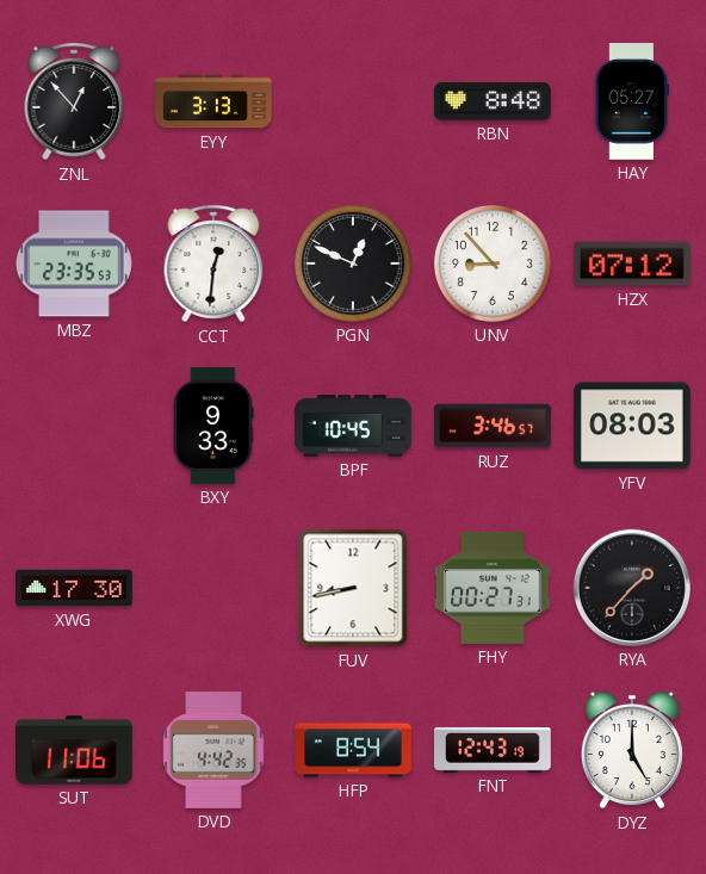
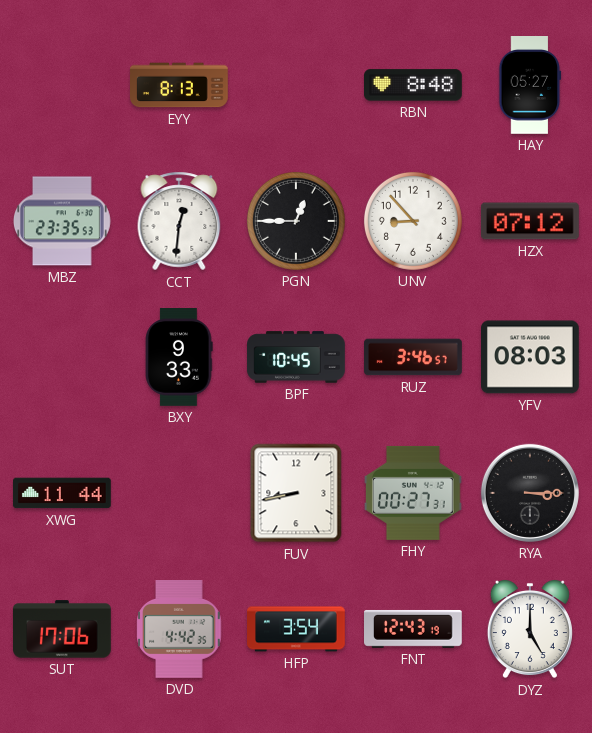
ZNL: 12:53 -> none (74, 101)
EYY: 3:13 -> 8:13 (180, 85)
PGN: 12:49 -> 12:45 (296, 221)
XWG: 17:30 -> 11:44 (63, 493)
RYA: 1:37 -> 3:15 (530, 493)
SUT: 11:06 -> 17:06 (63, 629)
HFP: 8:54 -> 3:54 (296, 629)
